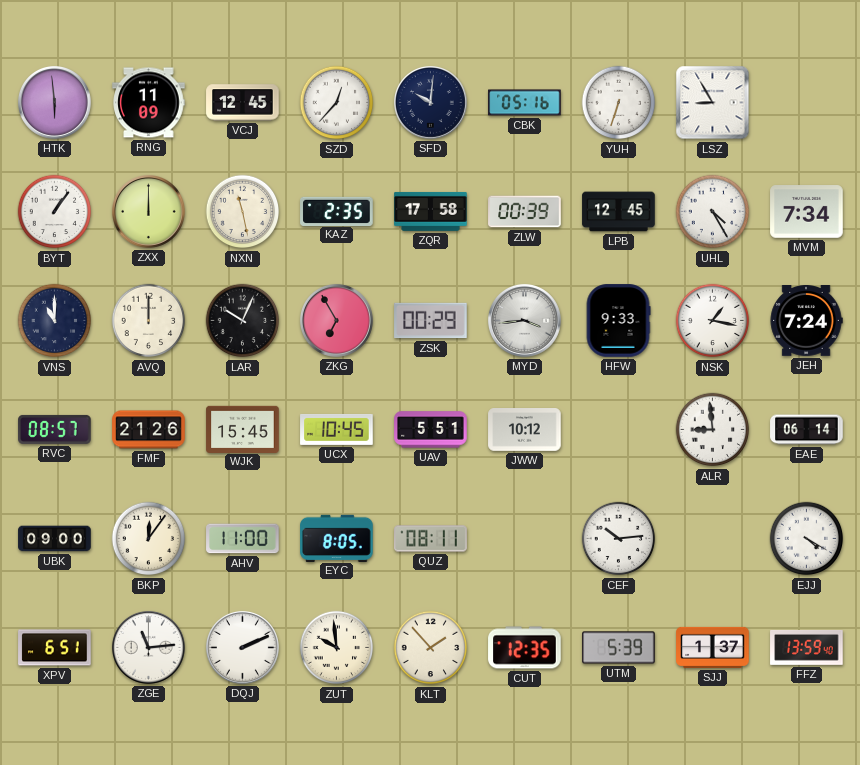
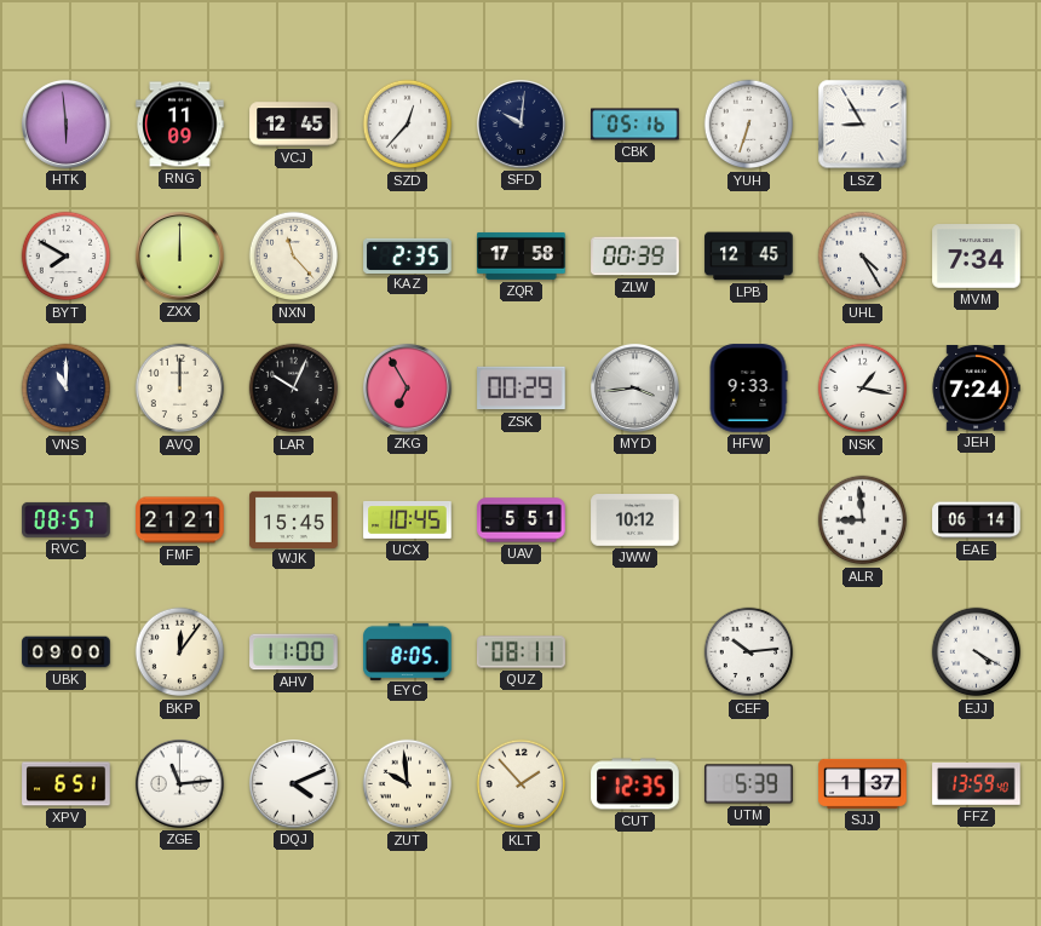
BYT: 1:06 -> 7:50 (67, 257)
NXN: 11:28 -> 11:23 (294, 257)
FMF: 21:26 -> 21:21 (180, 520)
DQJ: 2:11 -> 4:11 (293, 783)
